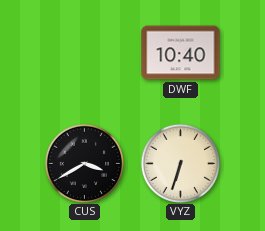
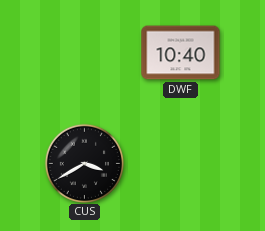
VYZ: 6:33 -> none (180, 163)
